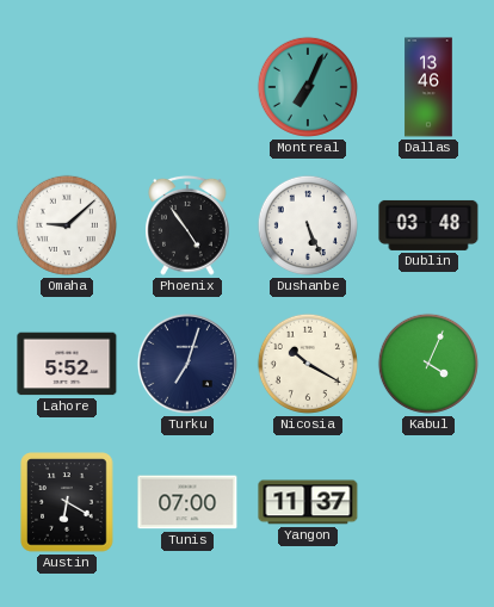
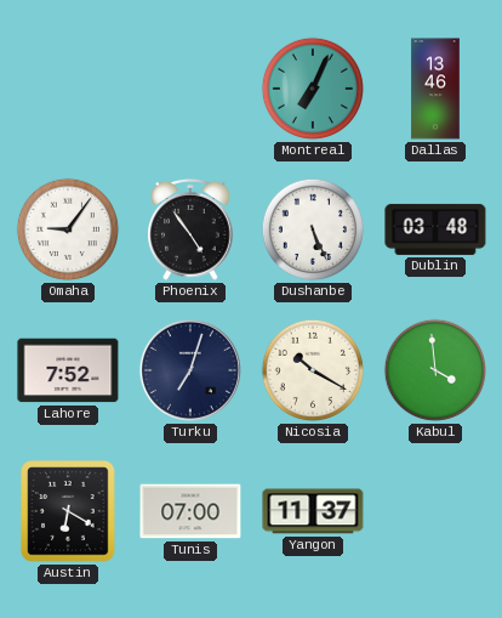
Omaha: 9:08 -> 9:06 (68, 229)
Lahore: 5:52 -> 7:52 (68, 370)
Kabul: 4:04 -> 3:59 (435, 370)
